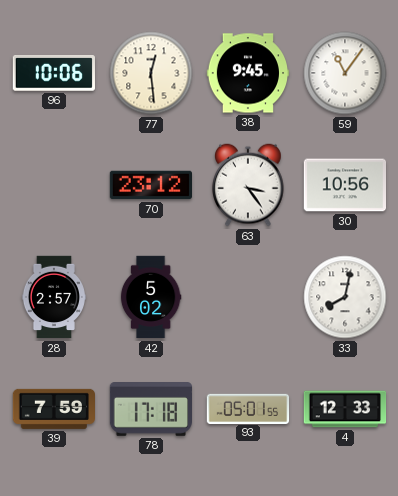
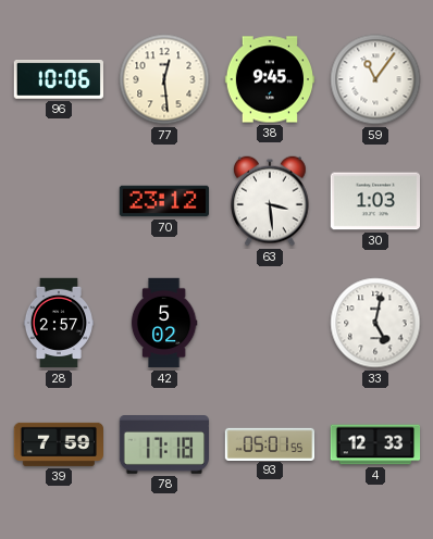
63: 3:24 -> 3:29 (270, 201)
30: 10:56 -> 1:03 (374, 201)
33: 8:02 -> 5:02 (375, 323)
